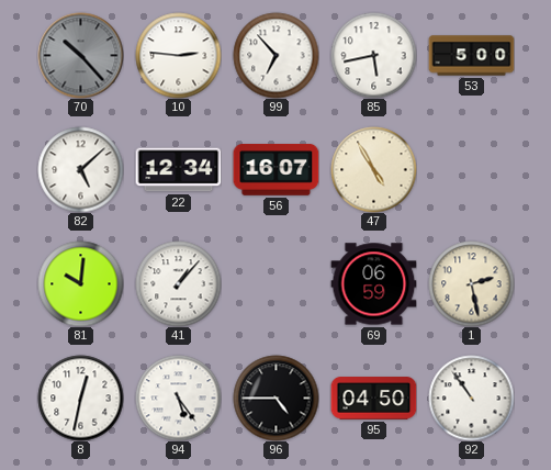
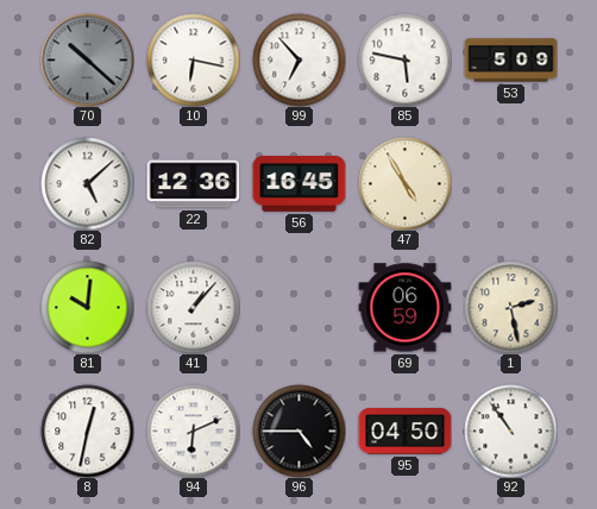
70: 10:23 -> 10:22 (87, 59)
10: 2:46 -> 6:17 (193, 59)
85: 5:43 -> 5:47 (404, 59)
53: 5:00 -> 5:09 (510, 61)
22: 12:34 -> 12:36 (193, 184)
56: 16:07 -> 16:45 (298, 184)
94: 5:24 -> 6:11 (193, 431)
